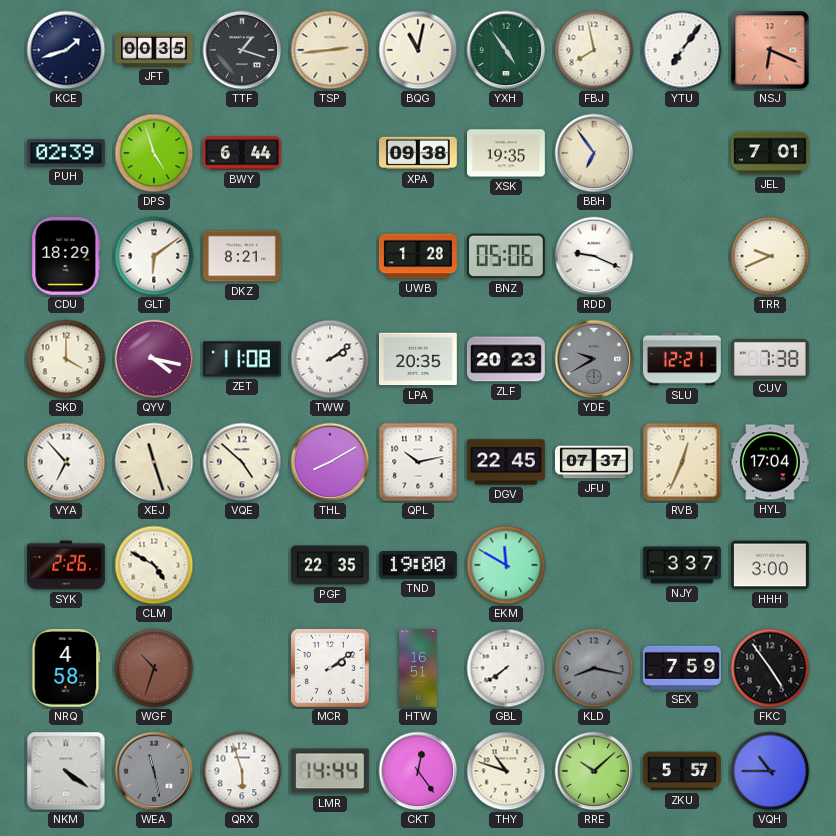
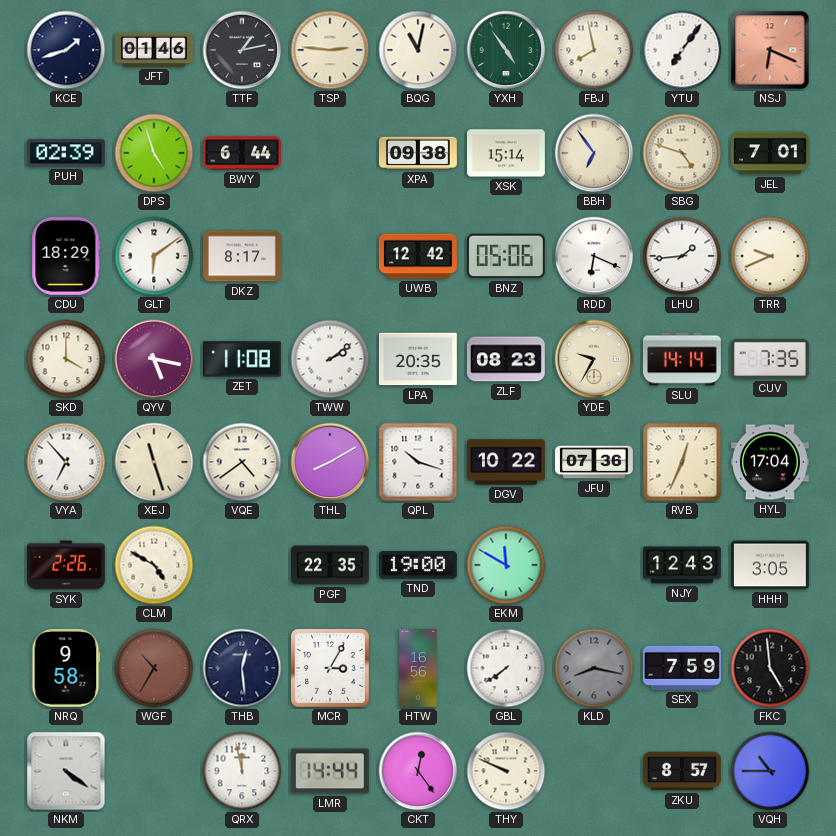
JFT: 00:35 -> 01:46 (155, 50)
TTF: 1:18 -> 1:13 (242, 50)
TSP: 2:44 -> 2:46 (330, 50)
XSK: 19:35 -> 15:14 (507, 153)
SBG: none -> 4:48 (682, 153)
DKZ: 8:21 -> 8:17 (243, 256)
UWB: 1:28 -> 12:42 (418, 256)
RDD: 9:19 -> 6:19 (594, 256)
LHU: none -> 1:44 (682, 256)
QYV: 4:17 -> 5:17 (154, 359)
ZLF: 20:23 -> 08:23 (506, 359)
YDE: 9:40 -> 9:35 (594, 359)
YDE dial: grey -> cream (594, 359)
SLU: 12:21 -> 14:14 (683, 359)
CUV: 7:38 -> 7:35 (771, 359)
VQE: 4:52 -> 4:39 (242, 462)
QPL: 10:13 -> 10:18 (418, 462)
DGV: 22:45 -> 10:22 (507, 462)
JFU: 07:37 -> 07:36 (595, 462)
NJY: 3:37 -> 12:43 (683, 565)
HHH: 3:00 -> 3:05 (771, 565)
NRQ: 4:58 -> 9:58 (66, 668)
WGF: 10:33 -> 10:35 (154, 668)
THB: none -> 12:29 (242, 668)
MCR: 2:09 -> 3:05 (330, 668)
HTW: 16:51 -> 16:56 (418, 669)
FKC: 4:54 -> 4:59 (770, 668)
WEA: 11:28 -> none (154, 771)
QRX: 5:57 -> 11:58 (242, 771)
THY: 10:48 -> 9:49 (506, 771)
RRE: 10:08 -> none (594, 771)
ZKU: 5:57 -> 8:57 (682, 771)
